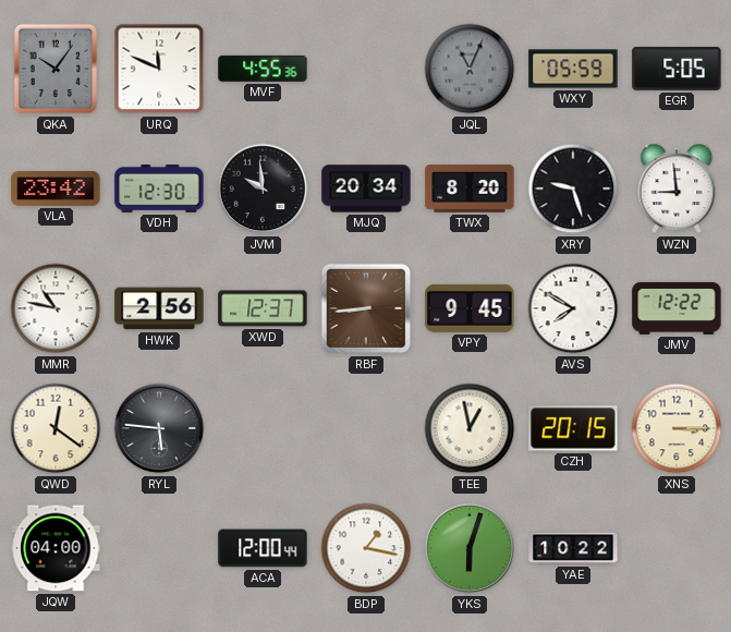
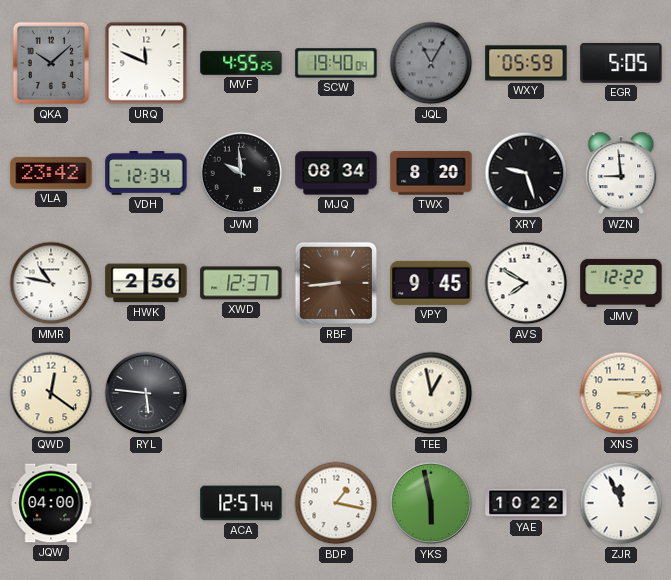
QKA: 10:06 -> 10:08 (50, 63)
MVF: 4:55:36 -> 4:55:25 (241, 63)
SCW: none -> 19:40 (336, 63)
JQL: 11:04 -> 11:05 (431, 63)
VDH: 12:30 -> 12:34 (146, 174)
MJQ: 20:34 -> 08:34 (336, 173)
CZH: 20:15 -> none (573, 428)
ACA: 12:00 -> 12:57 (241, 503)
YKS: 6:03 -> 5:58 (431, 503)
ZJR: none -> 11:56 (621, 503)
